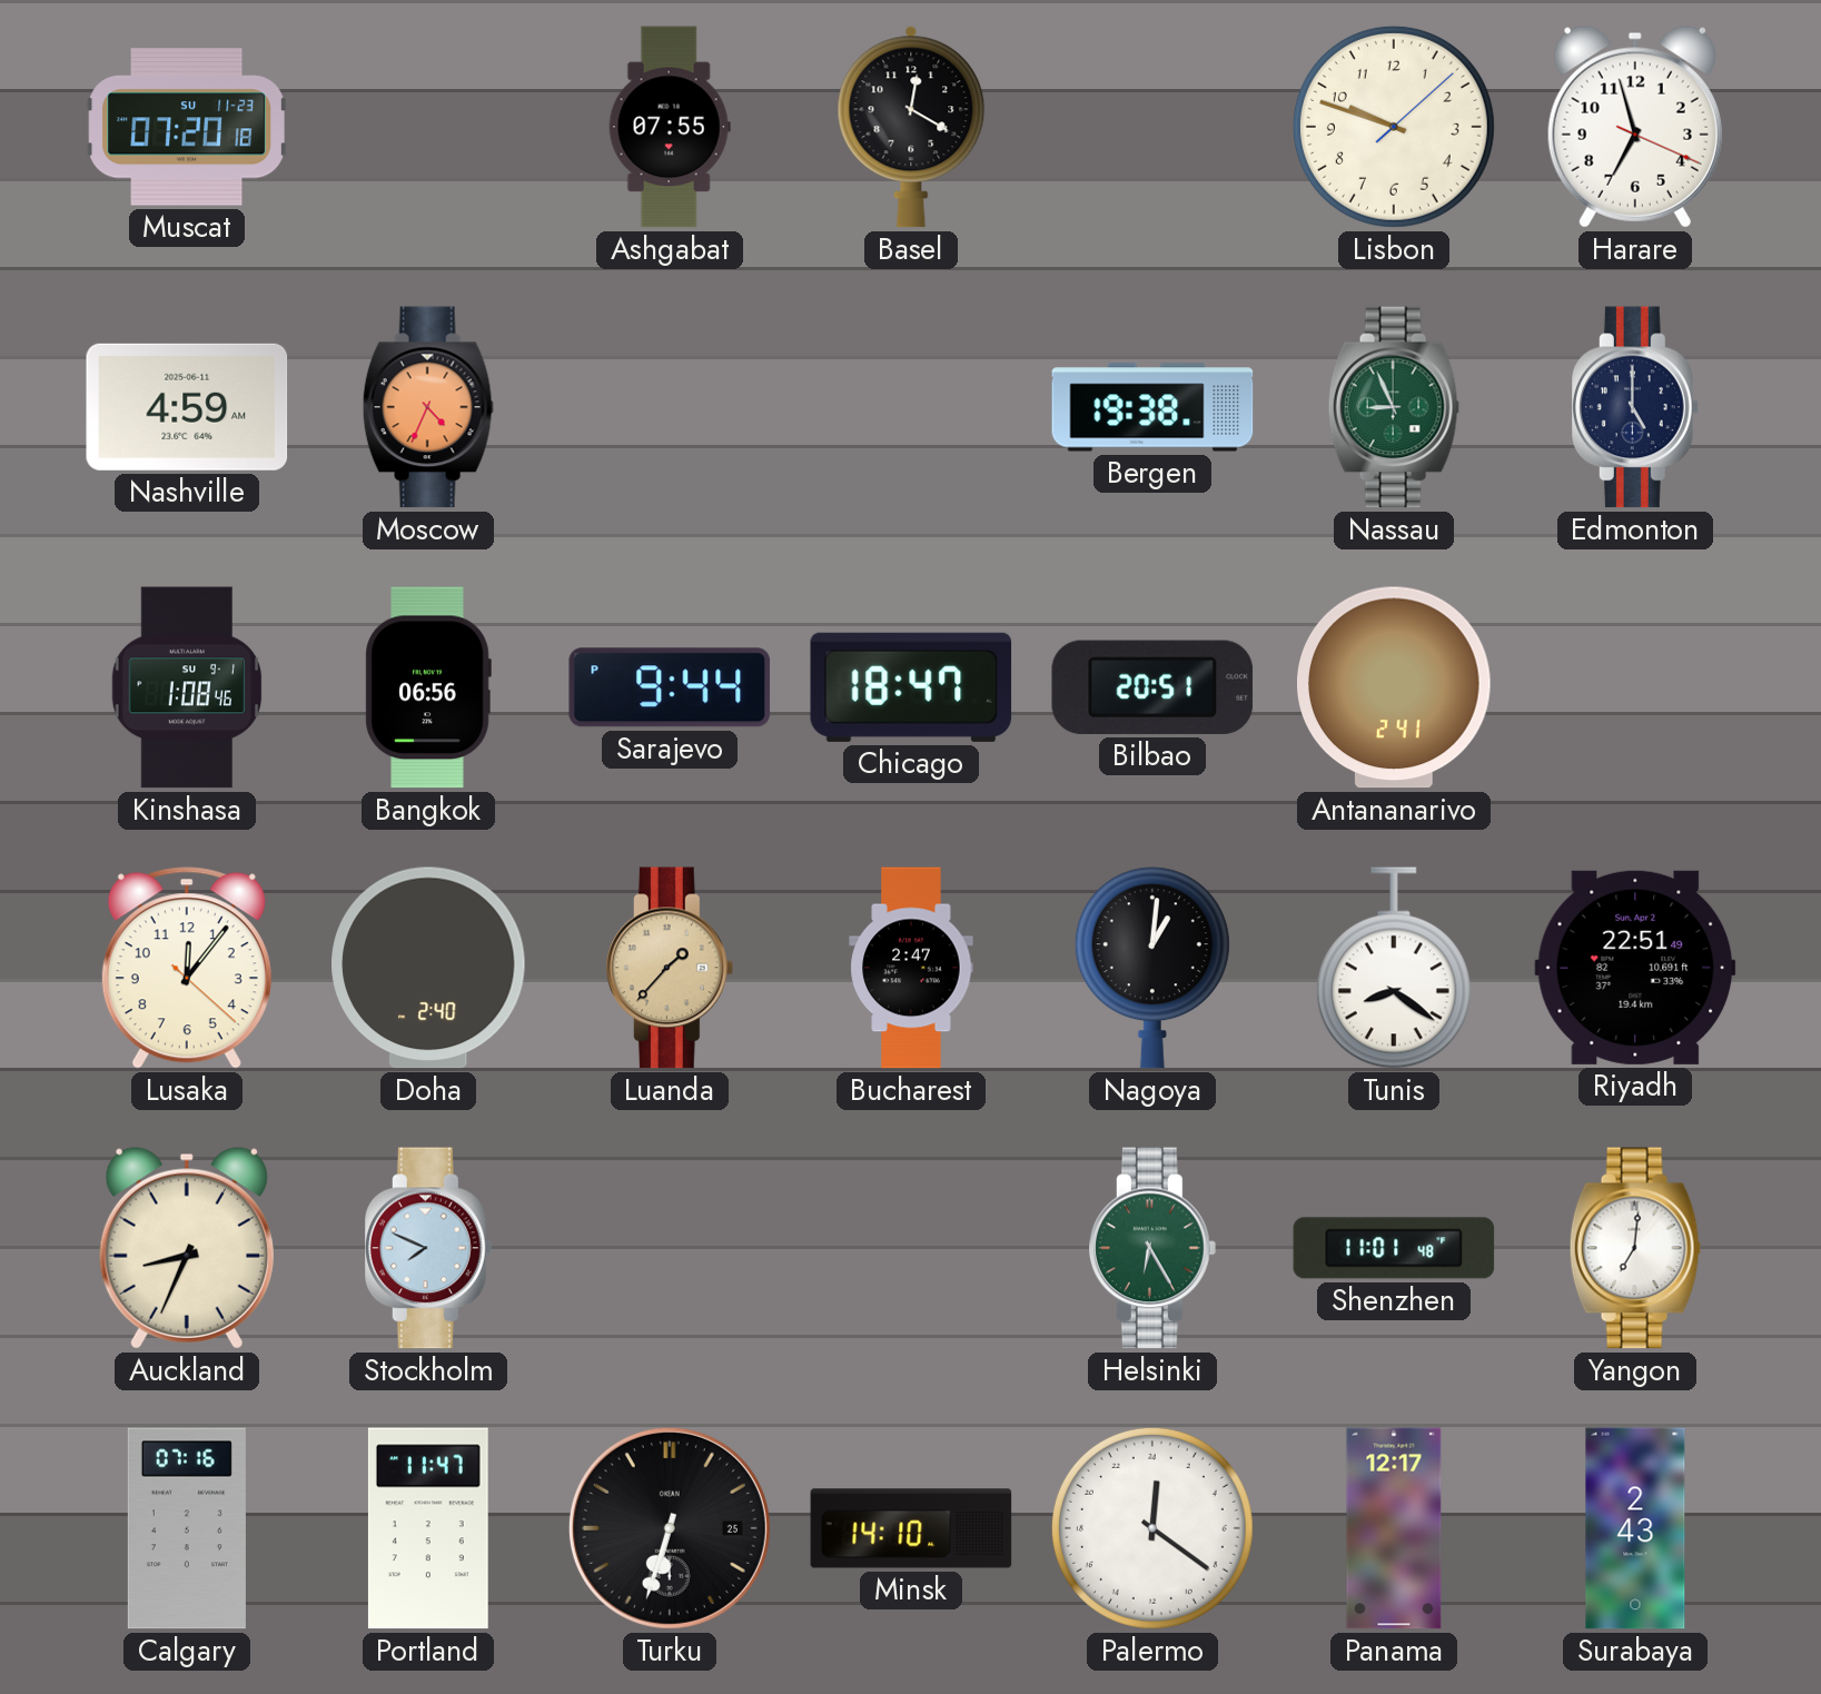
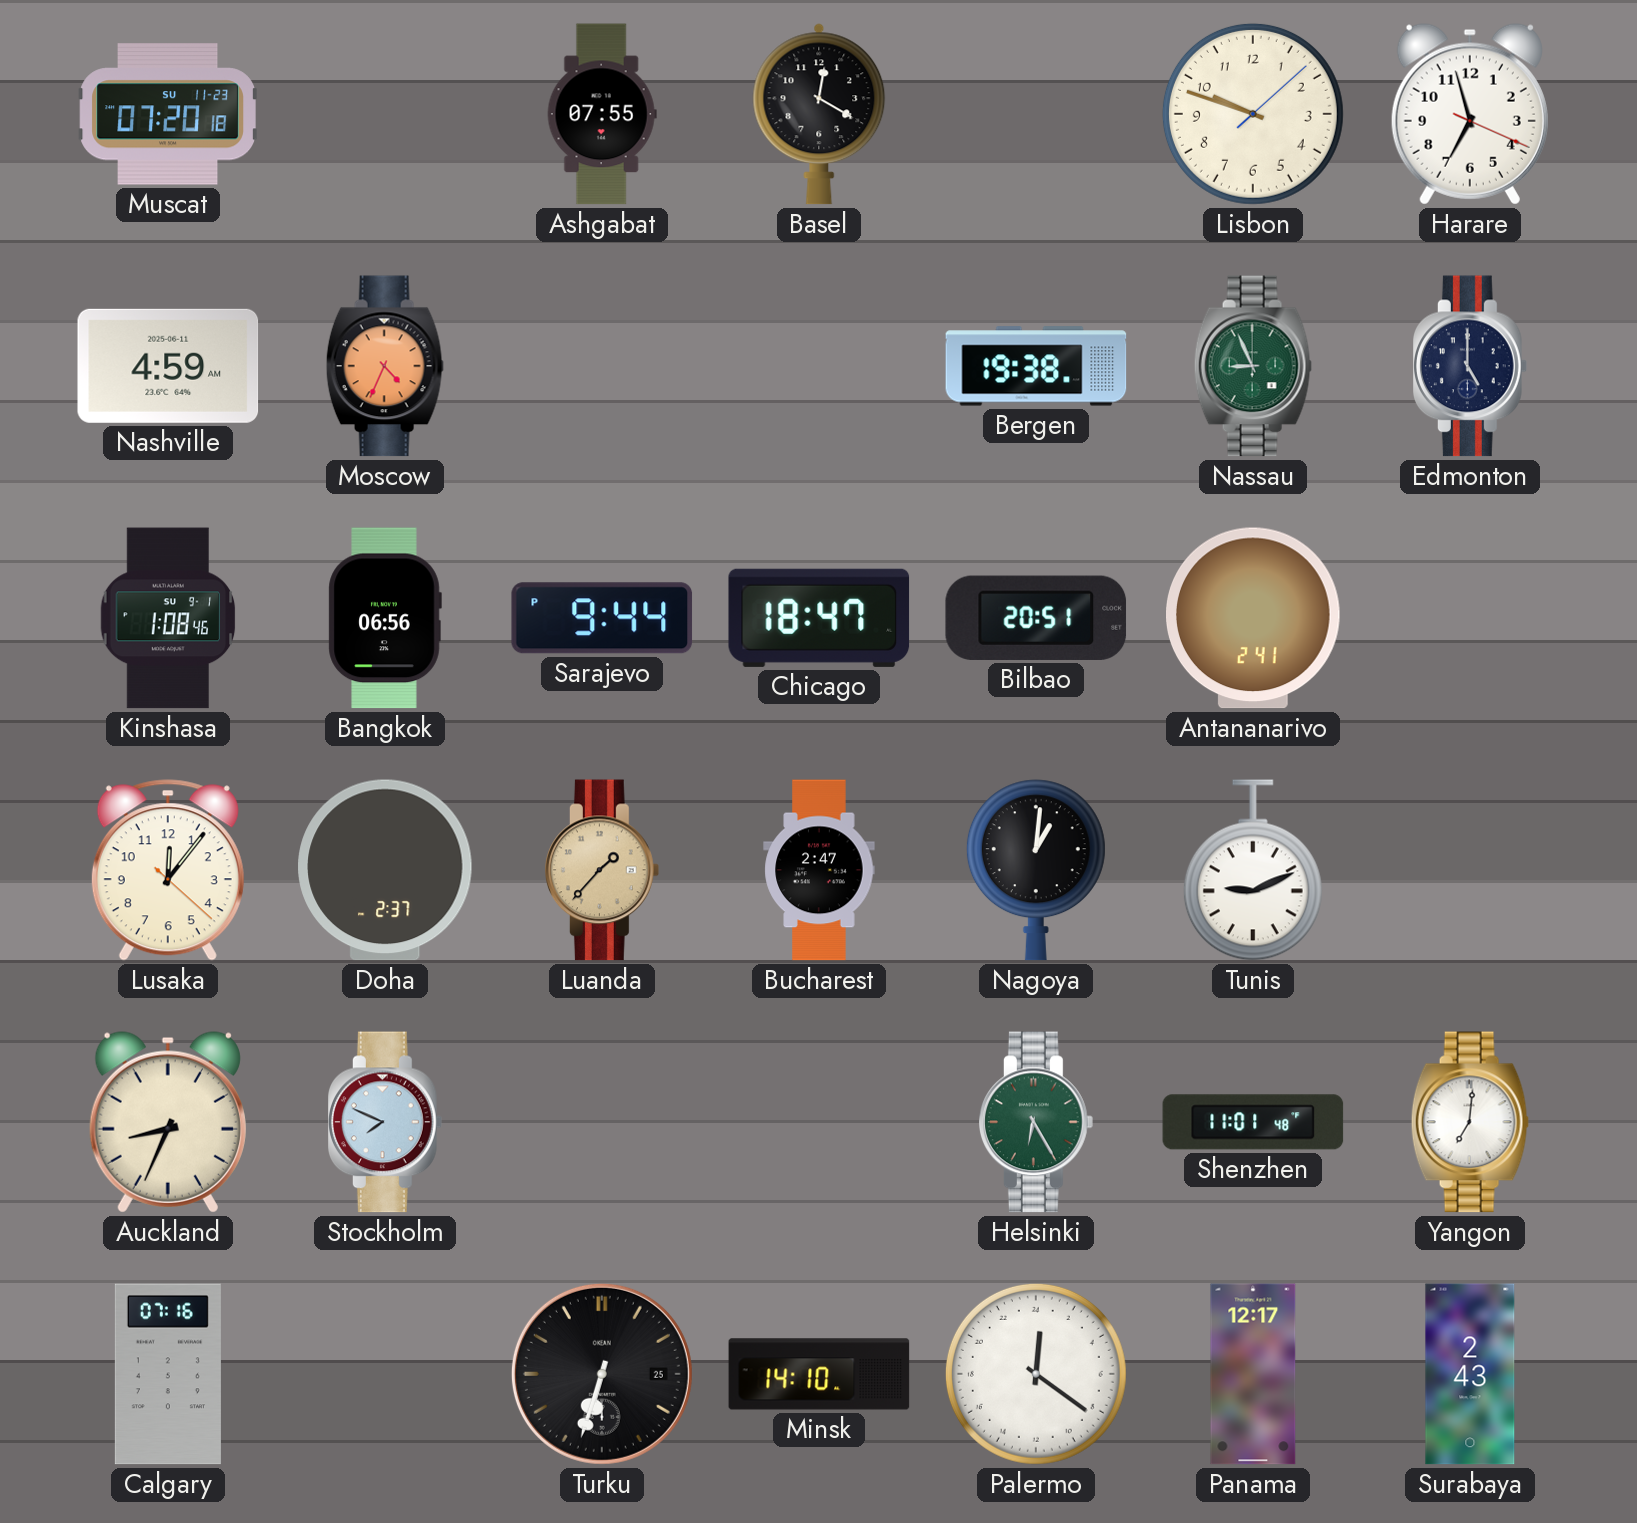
Doha: 2:40 -> 2:37 (385, 870)
Tunis: 8:21 -> 9:11 (1253, 870)
Riyadh: 22:51 -> none (1635, 968)
Portland: 11:47 -> none (428, 1528)
